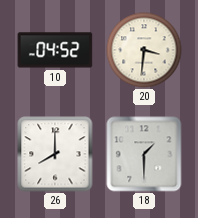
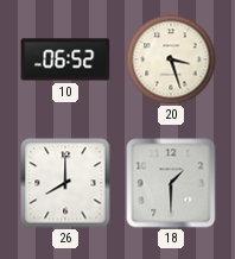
10: 04:52 -> 06:52 (65, 59)
20: 3:31 -> 3:27 (171, 59)
